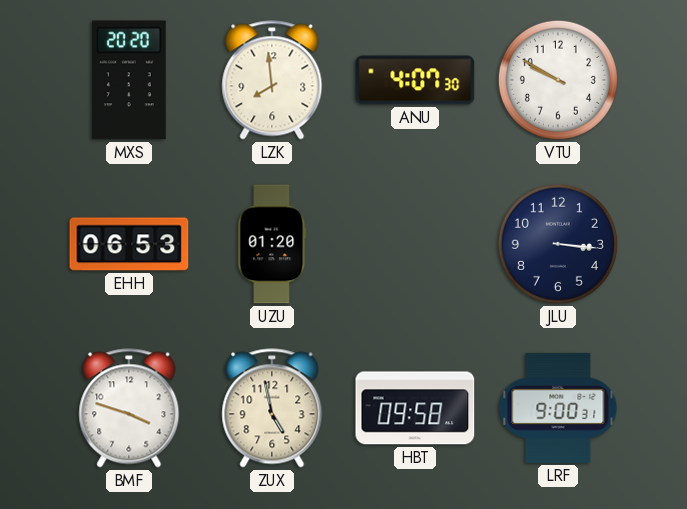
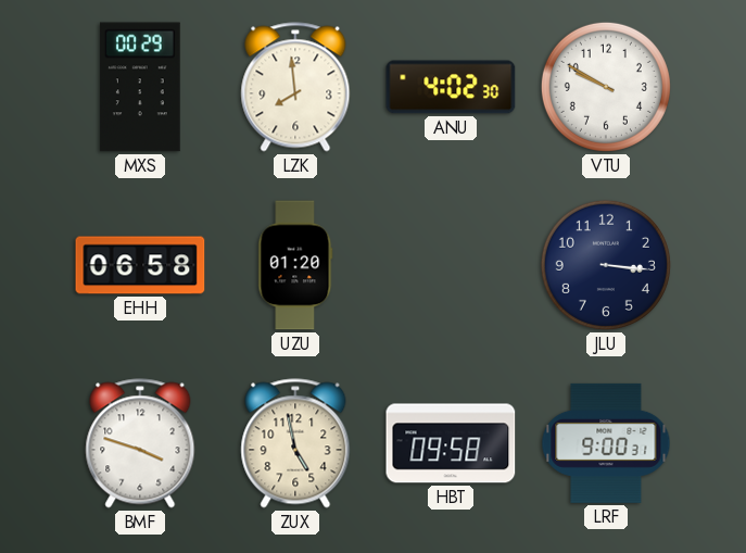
MXS: 20:20 -> 00:29 (140, 87)
ANU: 4:07 -> 4:02 (451, 87)
EHH: 06:53 -> 06:58 (140, 265)
